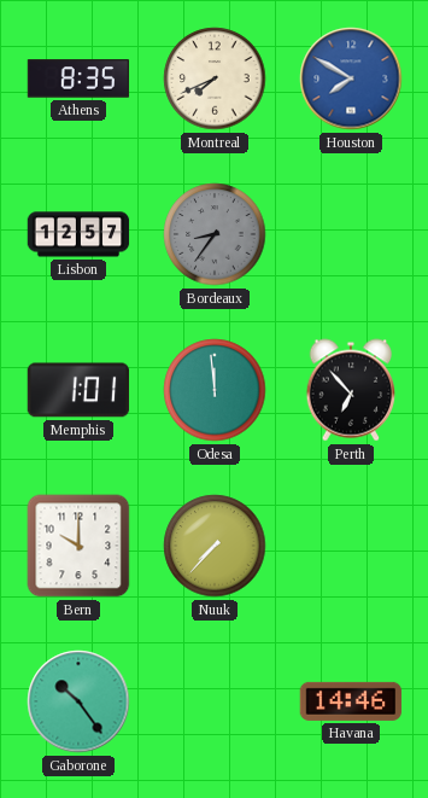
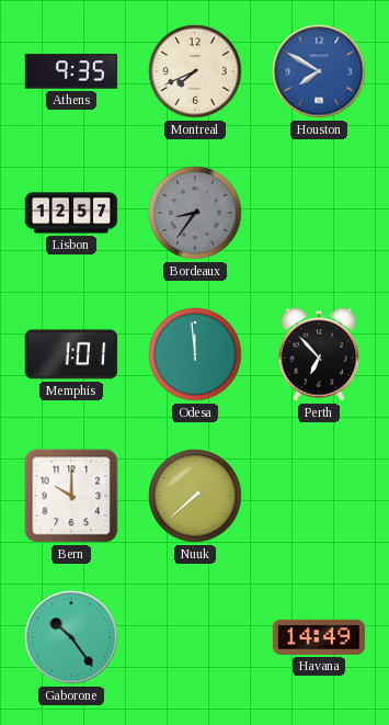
Athens: 8:35 -> 9:35 (71, 71)
Nuuk: 7:37 -> 7:38 (195, 496)
Havana: 14:46 -> 14:49 (319, 637)
